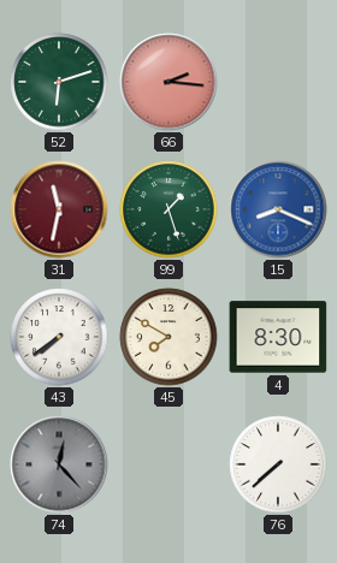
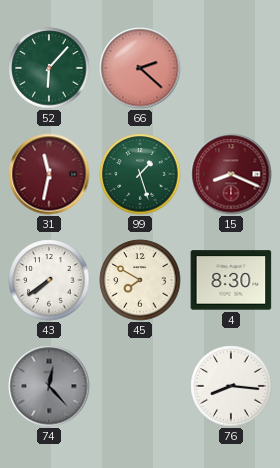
52: 6:12 -> 6:07 (49, 68)
66: 2:16 -> 2:22 (140, 68)
15 dial: blue -> burgundy (231, 174)
76: 7:38 -> 8:16 (231, 386)
